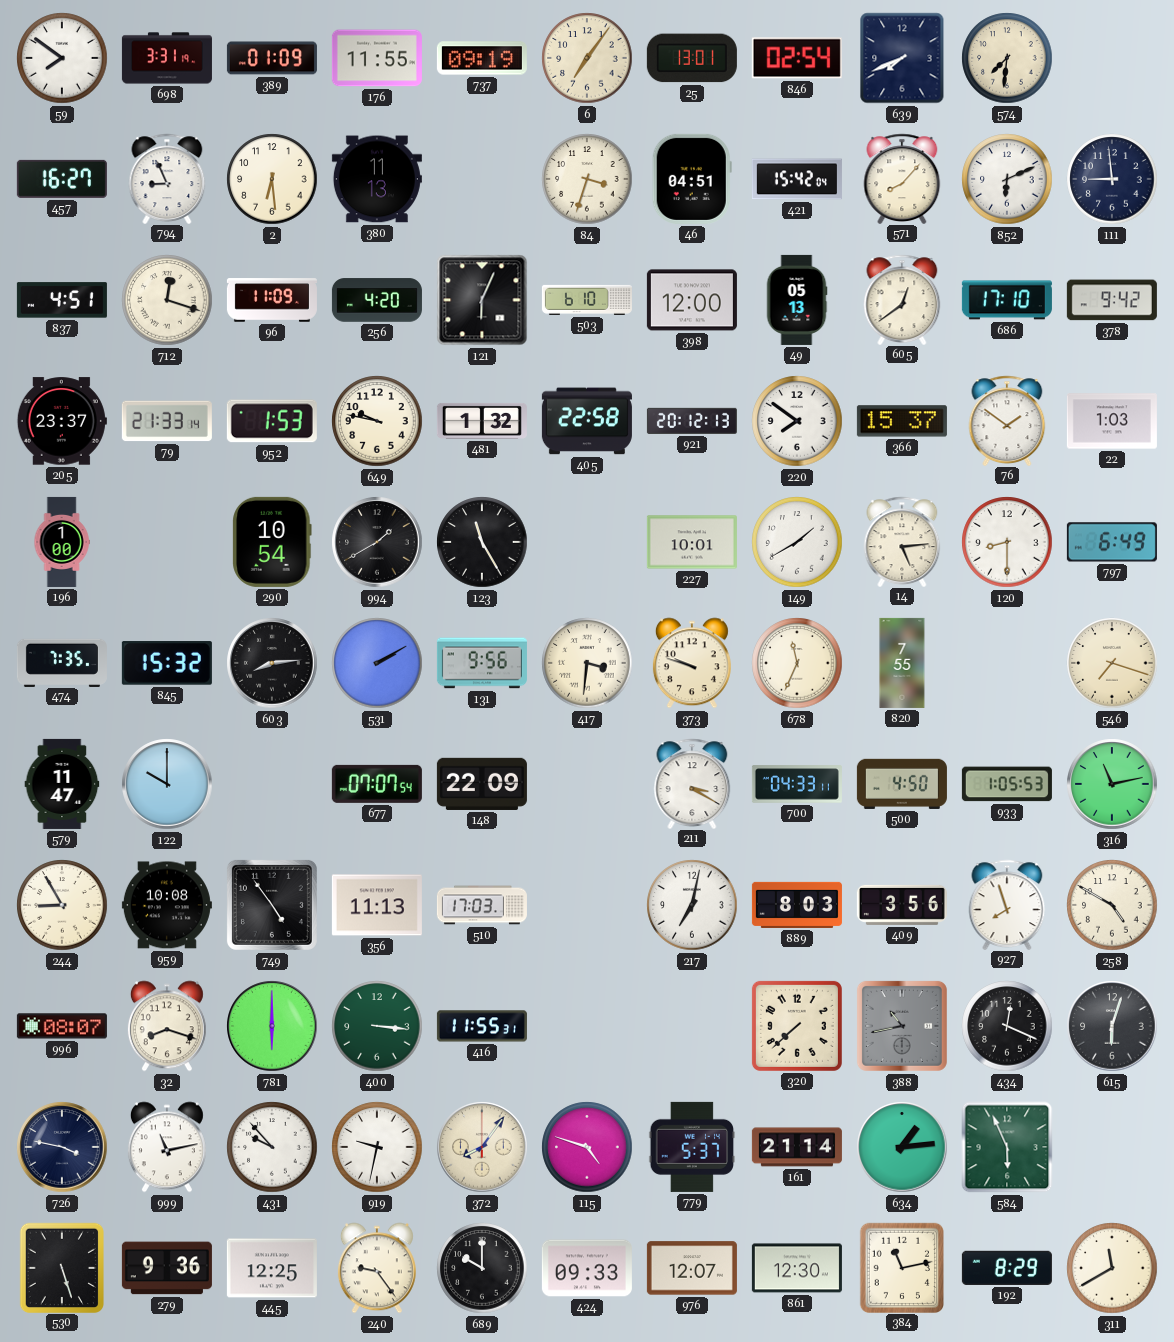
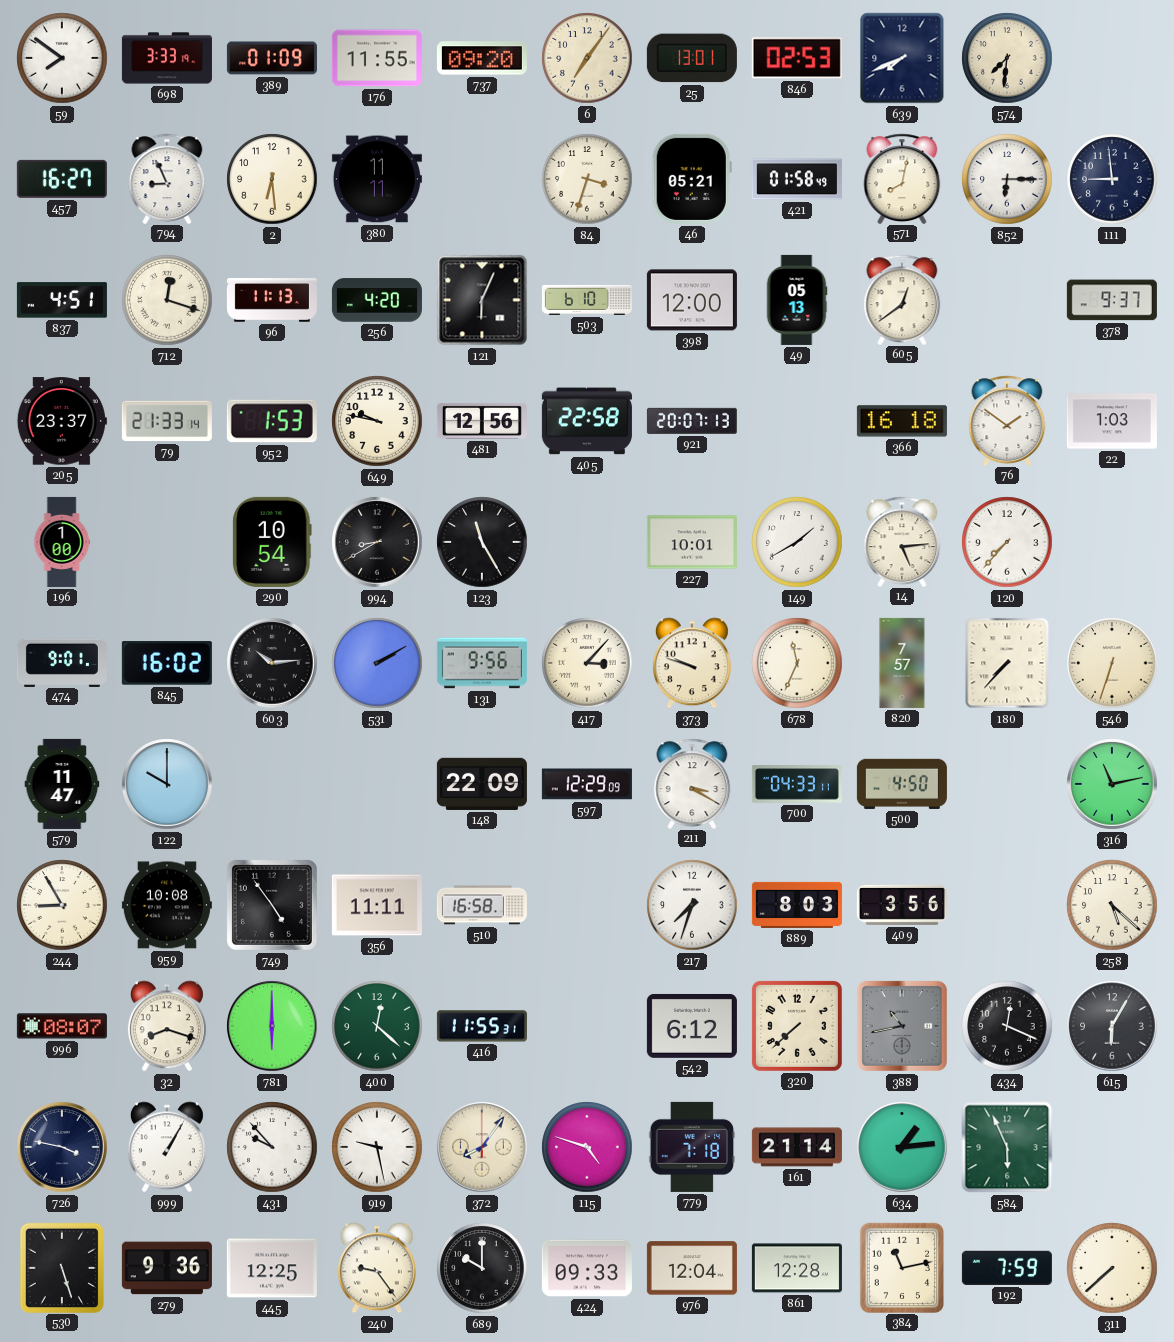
698: 3:31 -> 3:33 (167, 58)
737: 09:19 -> 09:20 (482, 58)
846: 02:54 -> 02:53 (797, 58)
380: 11:13 -> 11:11 (377, 179)
46: 04:51 -> 05:21 (692, 179)
421: 15:42 -> 01:58 (797, 179)
571: 8:07 -> 8:02 (902, 178)
852: 6:11 -> 6:15 (1007, 179)
96: 11:09 -> 11:13 (272, 300)
686: 17:10 -> none (1007, 300)
378: 9:42 -> 9:37 (1112, 300)
481: 1:32 -> 12:56 (482, 421)
921: 20:12 -> 20:07 (692, 421)
220: 7:51 -> none (797, 421)
366: 15:37 -> 16:18 (902, 421)
994: 1:40 -> 8:40 (377, 542)
120: 8:30 -> 7:37 (1007, 542)
797: 6:49 -> none (1112, 542)
474: 7:35 -> 9:01 (62, 662)
845: 15:32 -> 16:02 (167, 663)
603: 8:14 -> 10:14 (272, 663)
417: 3:31 -> 3:07 (587, 663)
820: 7:55 -> 7:57 (902, 663)
180: none -> 7:37 (1007, 663)
546: 7:18 -> 6:33 (1112, 663)
677: 07:07 -> none (377, 784)
597: none -> 12:29 (587, 784)
933: 1:05 -> none (1007, 784)
356: 11:13 -> 11:11 (377, 905)
510: 17:03 -> 16:58 (482, 905)
217: 7:02 -> 7:33 (692, 905)
927: 7:57 -> none (1007, 904)
258: 4:50 -> 5:22 (1112, 905)
400: 3:16 -> 12:22 (377, 1026)
542: none -> 6:12 (692, 1026)
615: 6:03 -> 6:05 (1112, 1026)
999: 11:13 -> 1:05 (167, 1147)
919: 9:32 -> 9:28 (377, 1147)
779: 5:37 -> 7:18 (692, 1147)
976: 12:07 -> 12:04 (692, 1268)
861: 12:30 -> 12:28 (797, 1268)
192: 8:29 -> 7:59 (1007, 1268)
311: 11:40 -> 7:38 (1112, 1268)
